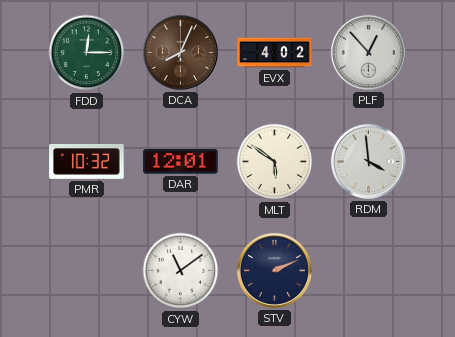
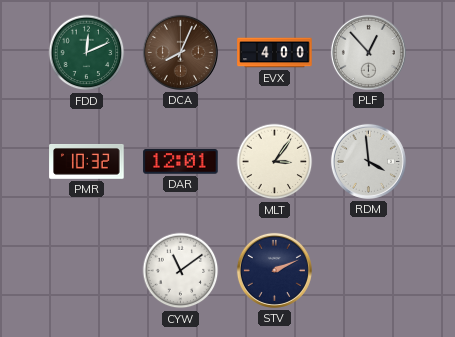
FDD: 12:15 -> 12:11 (87, 53)
EVX: 4:02 -> 4:00 (275, 53)
MLT: 5:51 -> 3:06 (275, 162)
